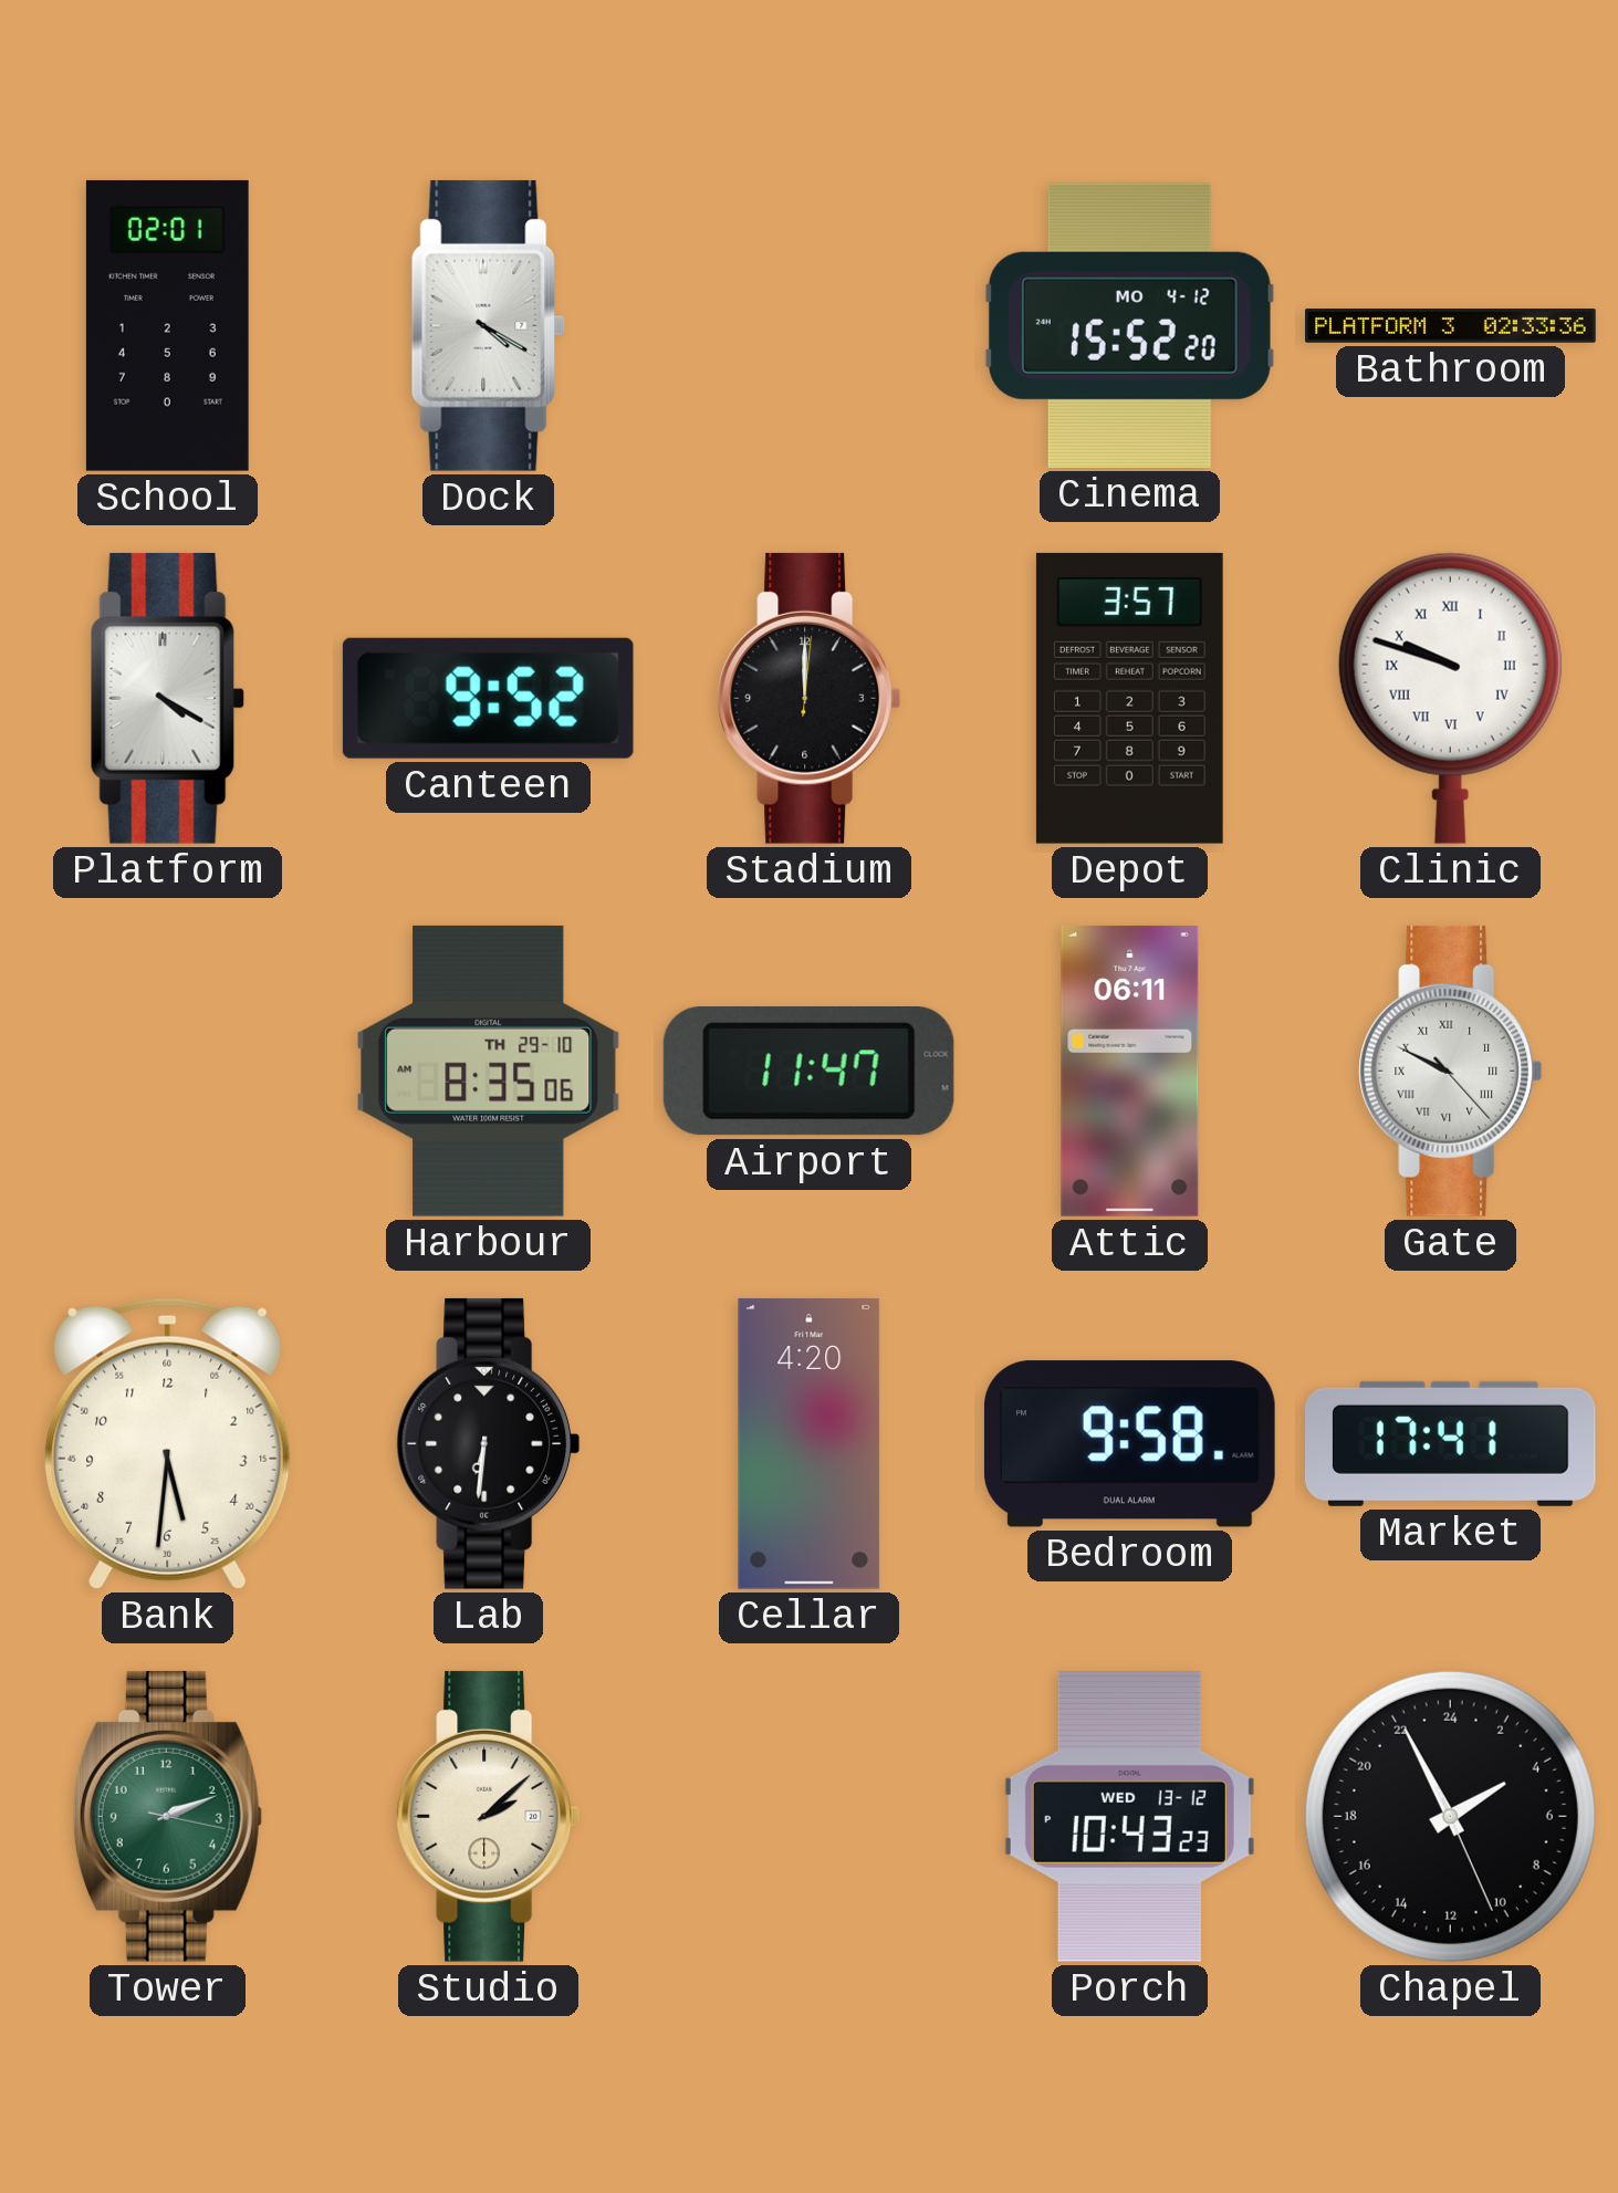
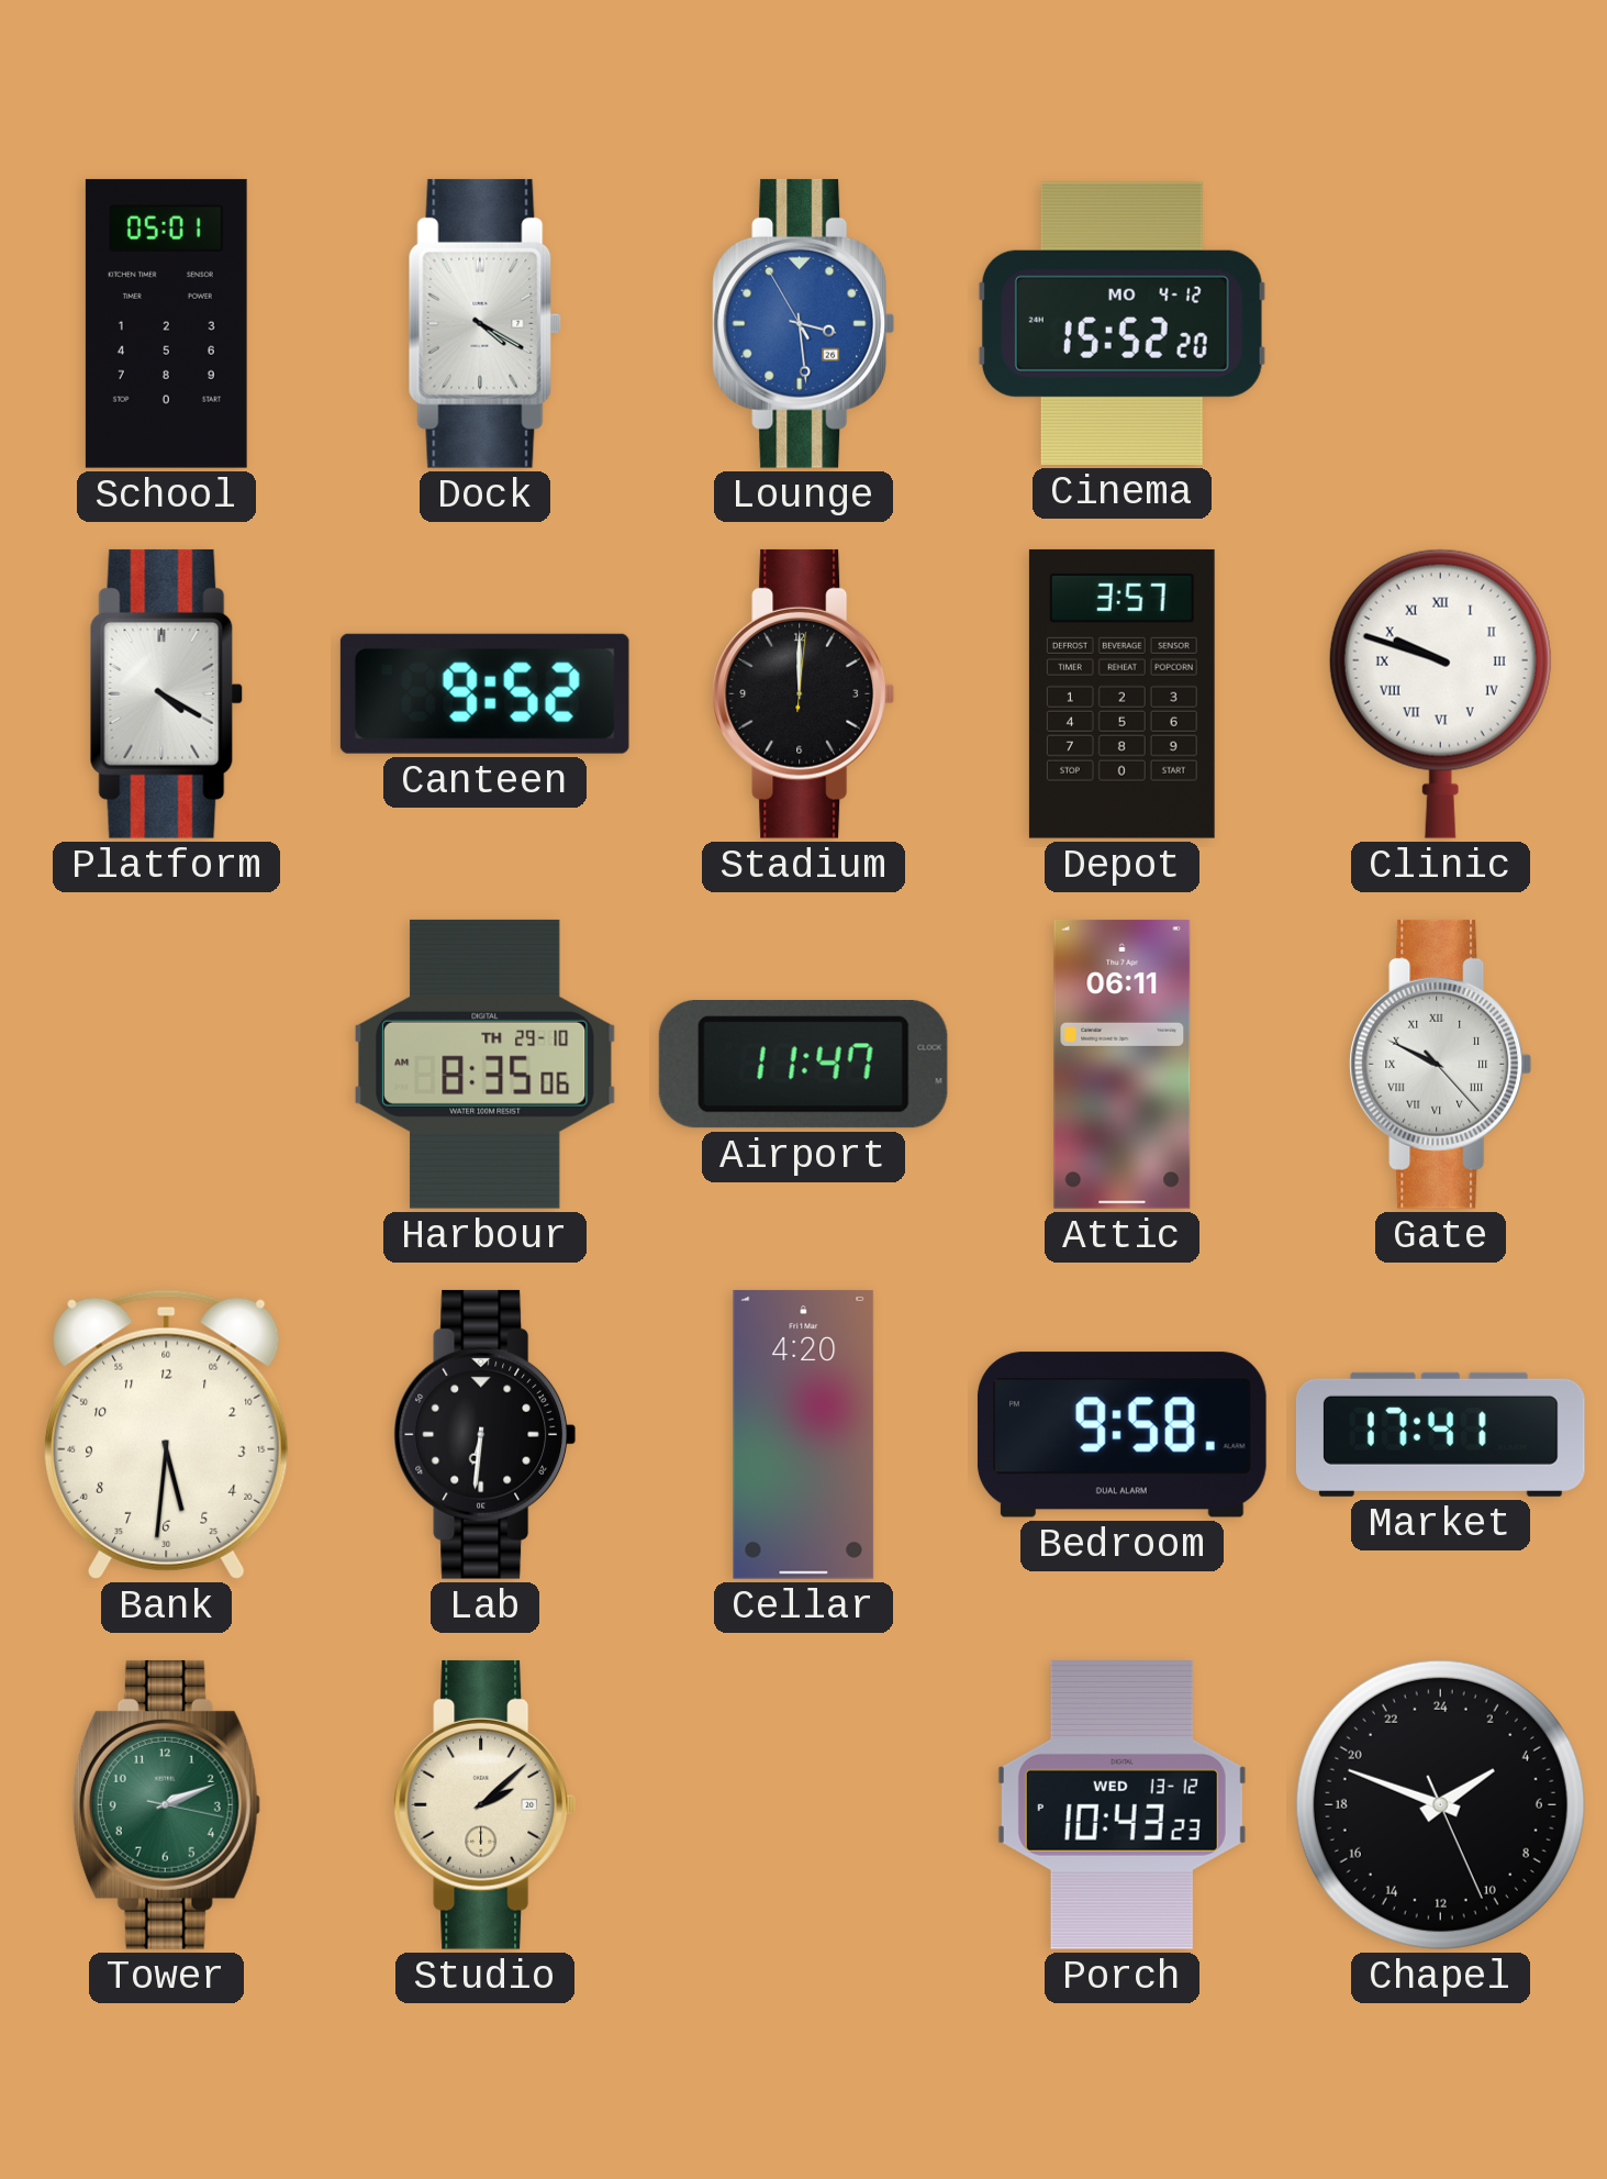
School: 02:01 -> 05:01 (166, 323)
Lounge: none -> 3:28 (804, 323)
Bathroom: 02:33 -> none (1451, 326)
Chapel: 3:55 -> 3:48 (1440, 1804)
